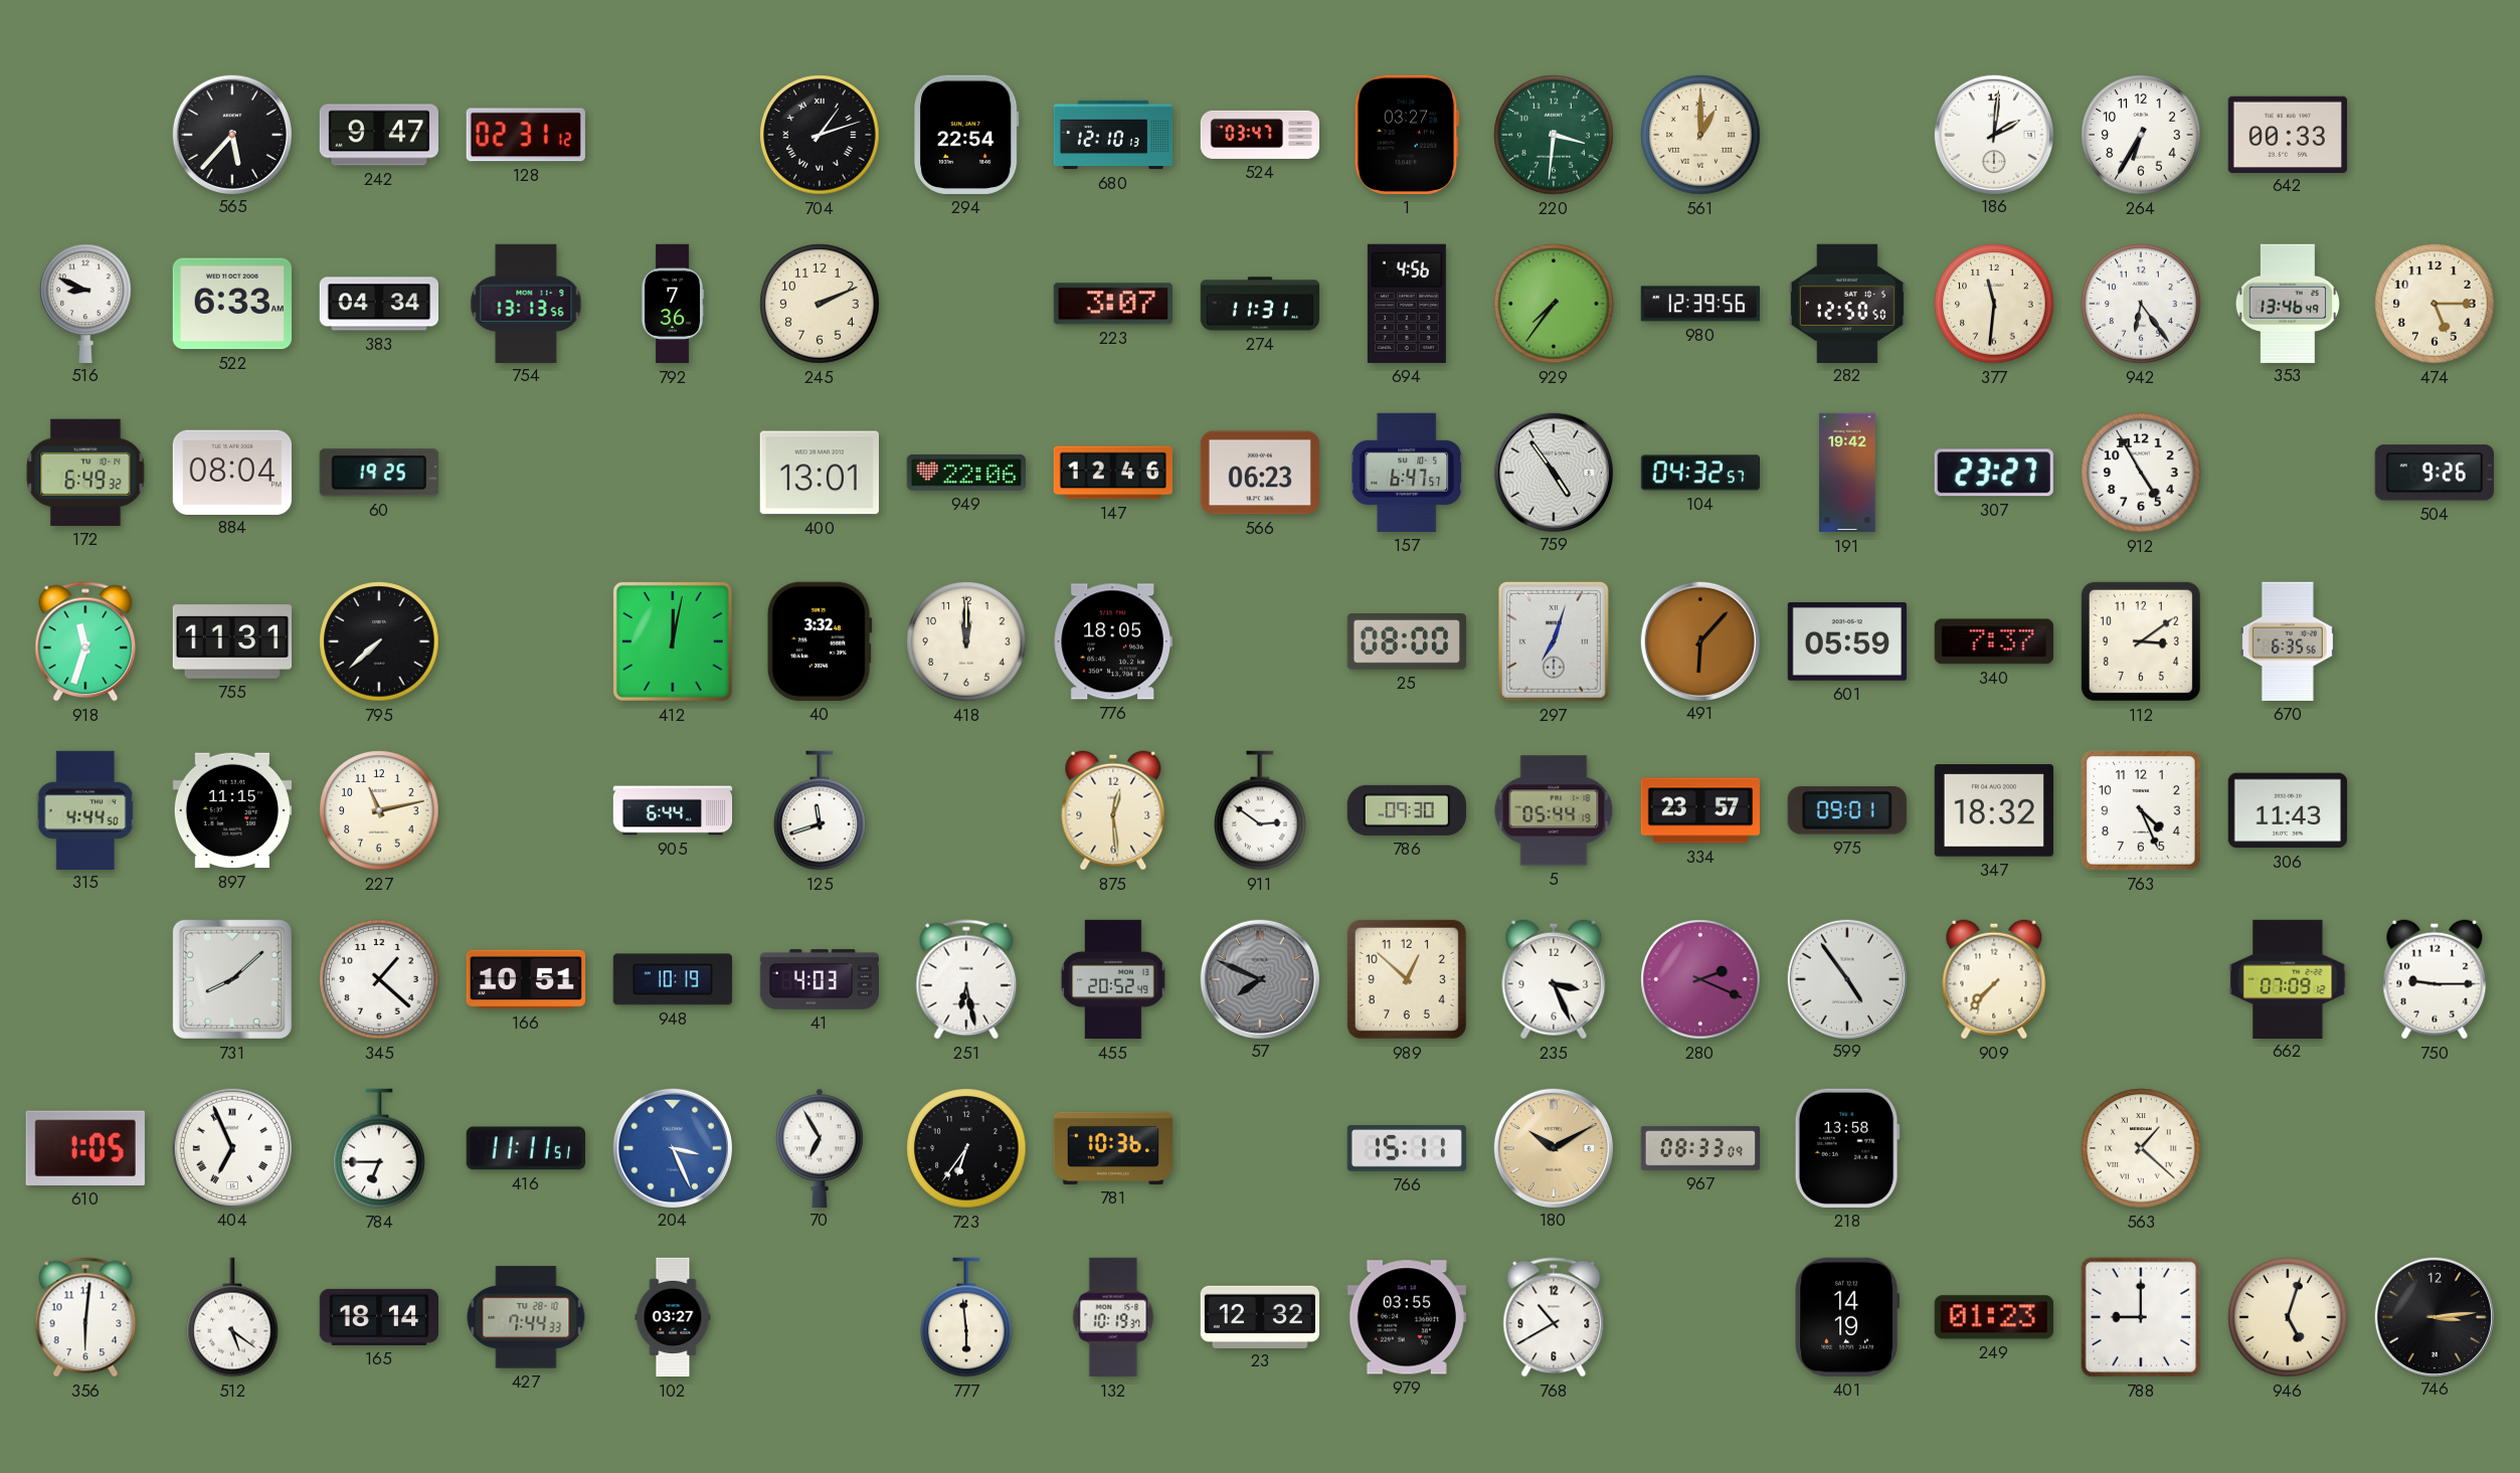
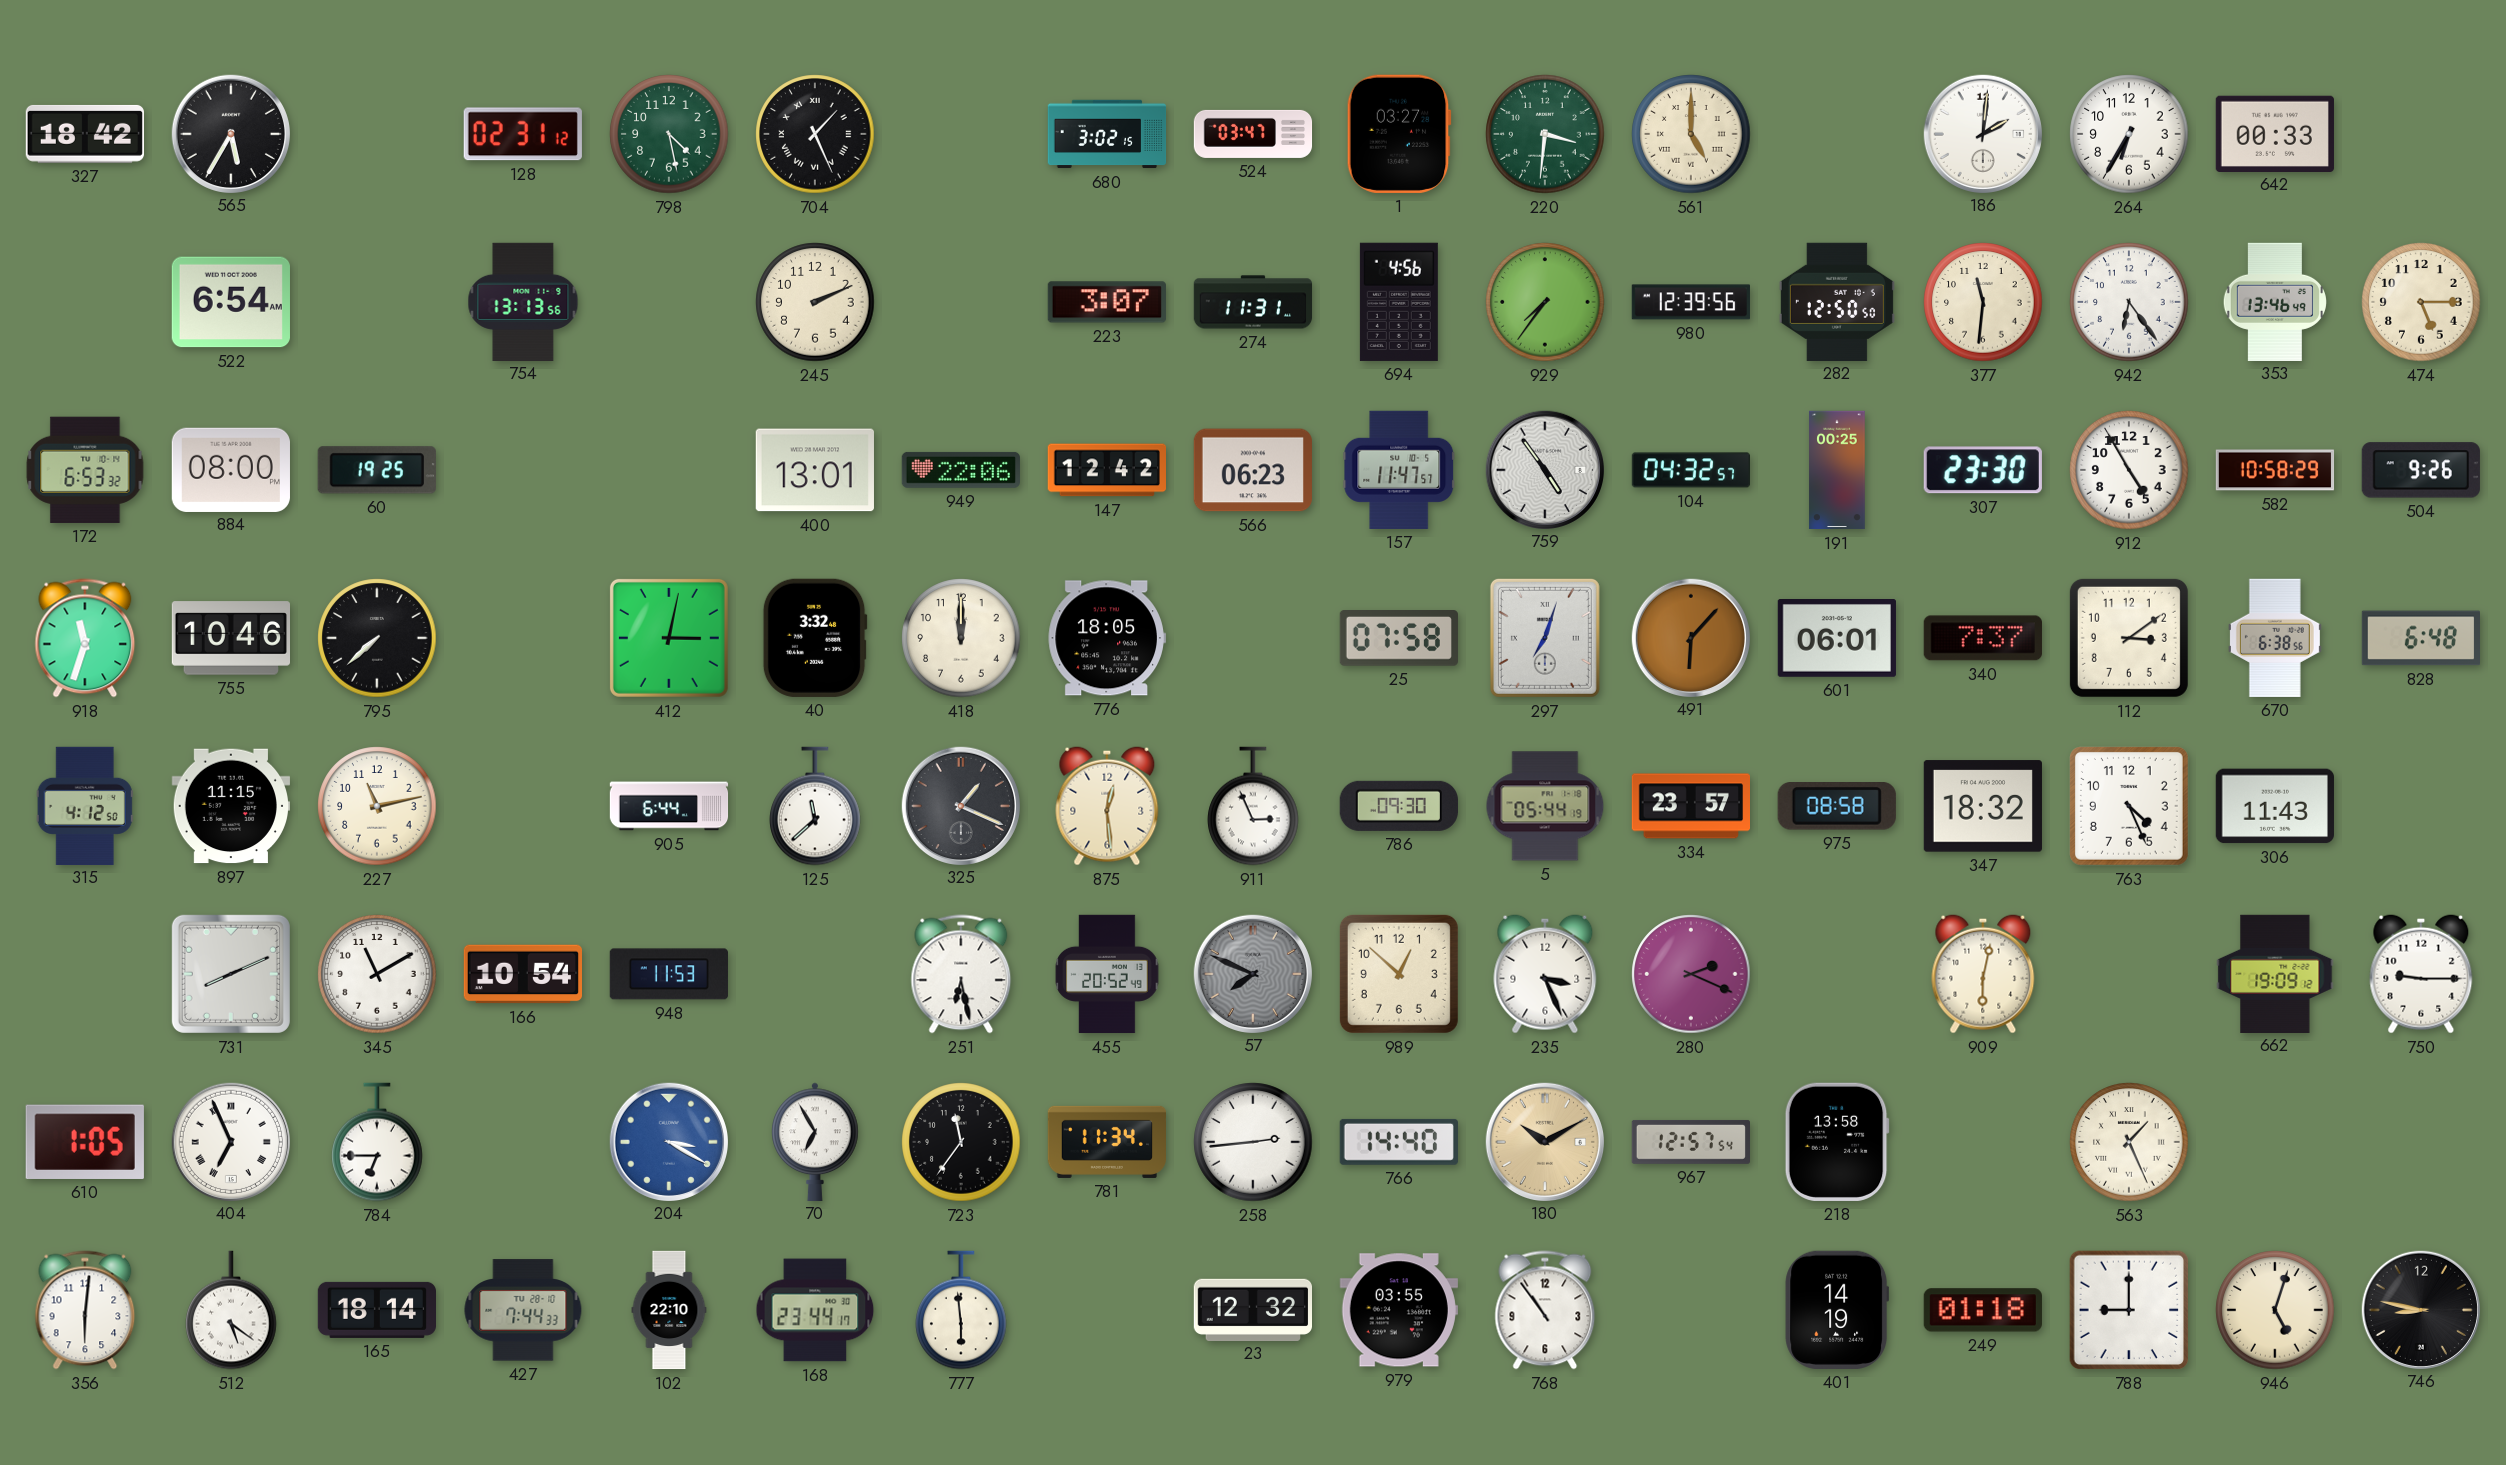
327: none -> 18:42 (84, 134)
565: 5:37 -> 5:35 (230, 133)
242: 9:47 -> none (378, 135)
798: none -> 4:28 (669, 134)
704: 1:12 -> 1:26 (815, 134)
294: 22:54 -> none (967, 135)
680: 12:10 -> 3:02 (1107, 134)
561: 1:00 -> 5:00 (1691, 134)
516: 8:49 -> none (85, 303)
522: 6:33 -> 6:54 (231, 302)
383: 04:34 -> none (378, 304)
792: 7:36 -> none (673, 304)
172: 6:49 -> 6:53 (85, 470)
884: 08:04 -> 08:00 (231, 469)
147: 12:46 -> 12:42 (1106, 470)
157: 6:47 -> 11:47 (1399, 470)
191: 19:42 -> 00:25 (1837, 470)
307: 23:27 -> 23:30 (1983, 470)
582: none -> 10:58 (2275, 470)
755: 11:31 -> 10:46 (230, 638)
412: 12:02 -> 3:02 (669, 638)
25: 08:00 -> 07:58 (1399, 638)
601: 05:59 -> 06:01 (1837, 639)
670: 6:35 -> 6:38 (2275, 638)
828: none -> 6:48 (2420, 638)
315: 4:44 -> 4:12 (85, 805)
125: 11:42 -> 11:38 (815, 806)
325: none -> 1:19 (960, 805)
911: 2:51 -> 2:56 (1253, 806)
975: 09:01 -> 08:58 (1837, 807)
731: 8:08 -> 8:11 (231, 974)
345: 1:22 -> 11:10 (377, 974)
166: 10:51 -> 10:54 (522, 974)
948: 10:19 -> 11:53 (669, 974)
41: 4:03 -> none (819, 979)
599: 4:54 -> none (1846, 978)
909: 7:37 -> 6:02 (1983, 974)
662: 07:09 -> 19:09 (2275, 973)
416: 11:11 -> none (526, 1148)
204: 3:26 -> 3:20 (668, 1141)
723: 6:36 -> 11:36 (961, 1142)
781: 10:36 -> 11:34 (1107, 1142)
258: none -> 2:44 (1253, 1142)
766: 15:11 -> 14:40 (1399, 1142)
967: 08:33 -> 12:57 (1690, 1142)
563: 1:22 -> 1:26 (2129, 1142)
102: 03:27 -> 22:10 (669, 1310)
168: none -> 23:44 (815, 1310)
132: 10:19 -> none (1113, 1317)
768: 10:40 -> 10:54 (1545, 1310)
249: 01:23 -> 01:18 (1983, 1310)
746: 3:14 -> 8:47 (2420, 1309)
